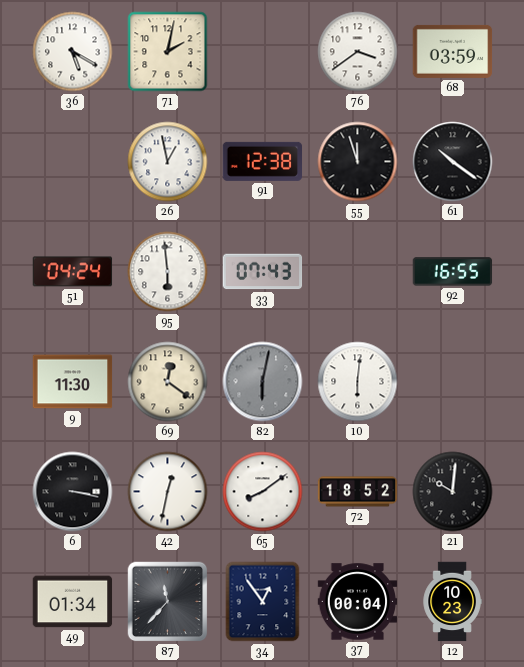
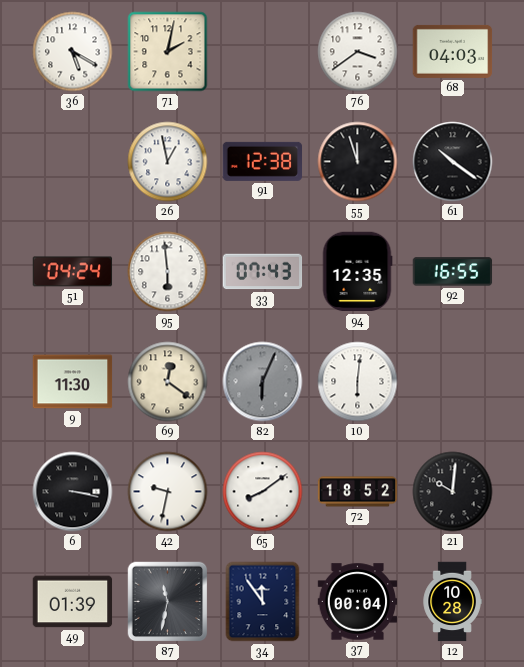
68: 03:59 -> 04:03 (453, 51)
94: none -> 12:35 (357, 272)
82: 6:02 -> 6:04 (263, 382)
42: 12:32 -> 9:32 (168, 492)
49: 01:34 -> 01:39 (73, 602)
87: 11:37 -> 11:32 (168, 602)
34: 12:54 -> 11:54 (263, 602)
12: 10:23 -> 10:28 (452, 602)
